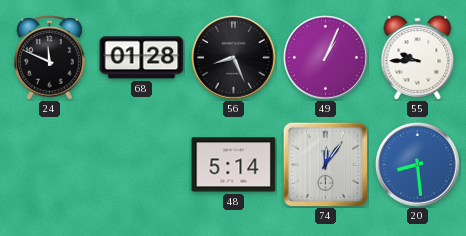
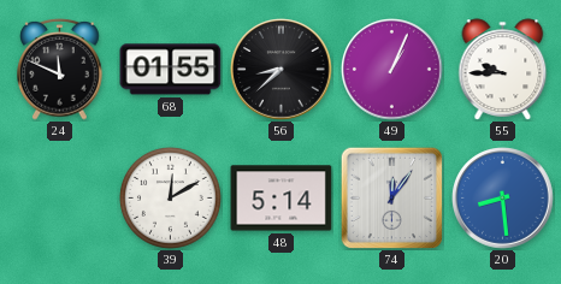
68: 01:28 -> 01:55 (171, 70)
56: 8:26 -> 8:38 (282, 70)
39: none -> 12:10 (170, 197)
